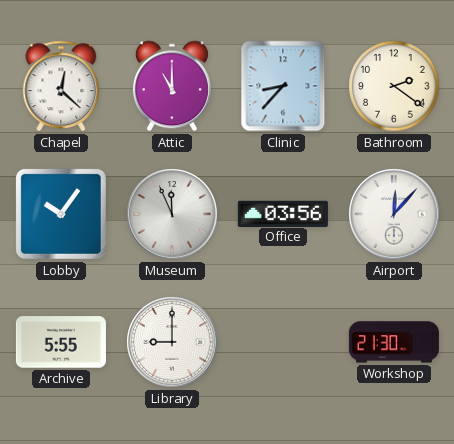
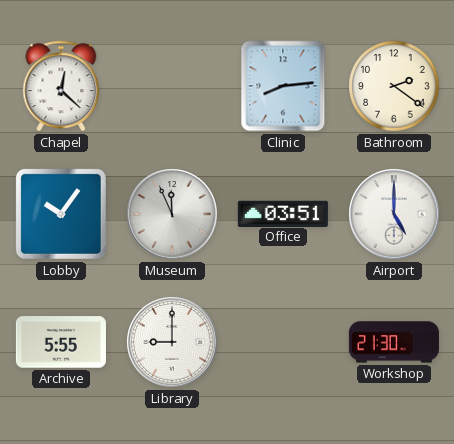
Attic: 11:00 -> none (172, 86)
Clinic: 8:37 -> 8:14 (283, 86)
Office: 03:56 -> 03:51 (283, 213)
Airport: 12:07 -> 5:00 (394, 214)
